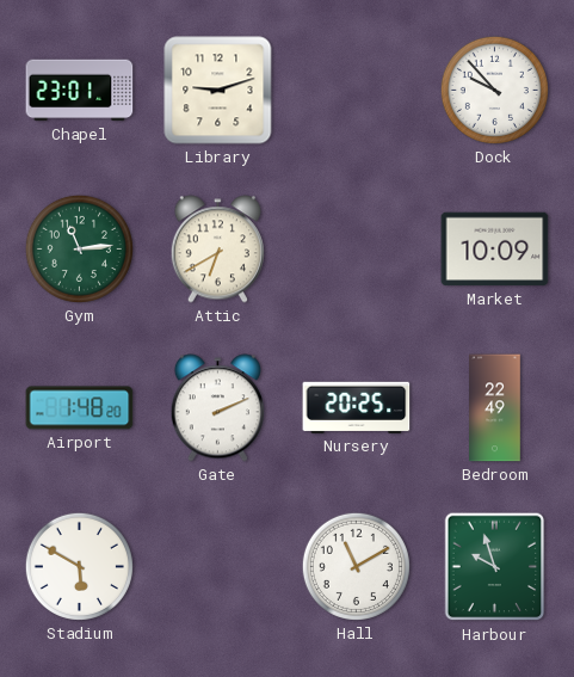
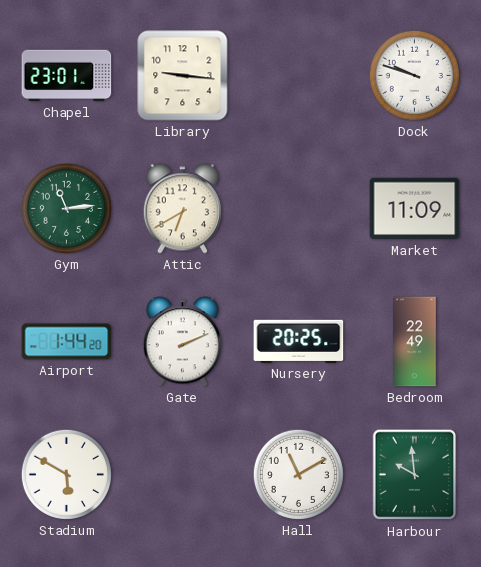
Library: 9:12 -> 9:16 (183, 76)
Dock: 9:53 -> 9:48 (414, 75)
Market: 10:09 -> 11:09 (415, 209)
Airport: 1:48 -> 1:44 (67, 342)
Harbour: 9:57 -> 9:59 (415, 475)
